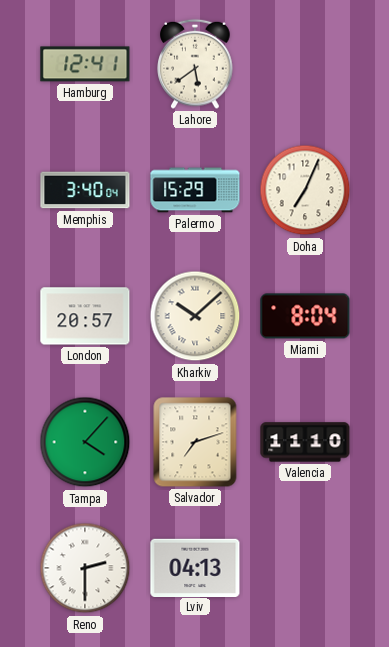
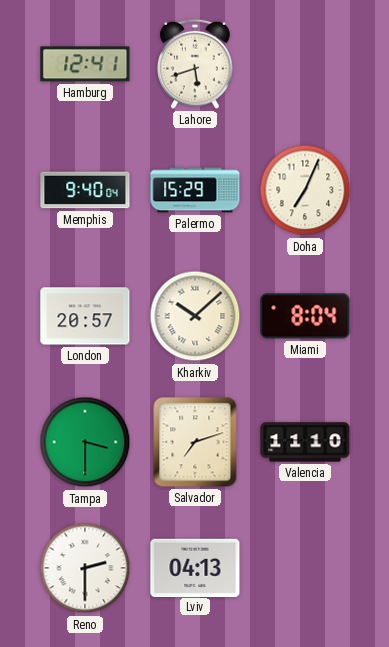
Lahore: 5:39 -> 5:42 (195, 64)
Memphis: 3:40 -> 9:40 (85, 190)
Tampa: 4:07 -> 3:30 (85, 442)
